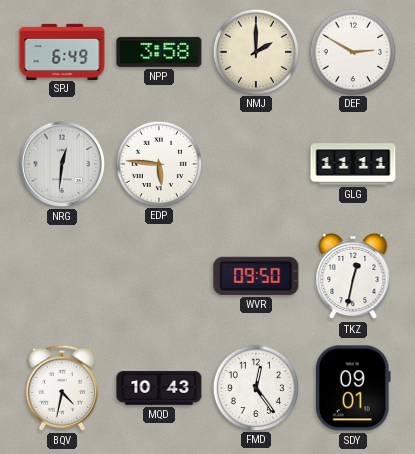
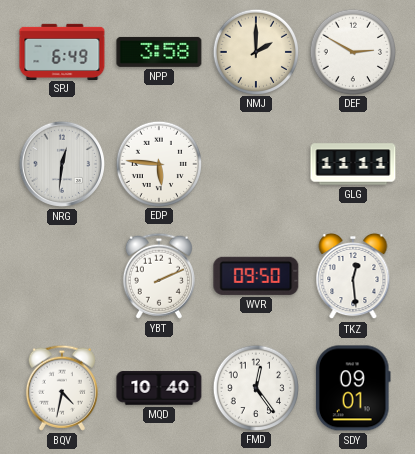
YBT: none -> 2:11 (159, 276)
TKZ: 12:32 -> 12:29 (353, 276)
MQD: 10:43 -> 10:40 (159, 388)
